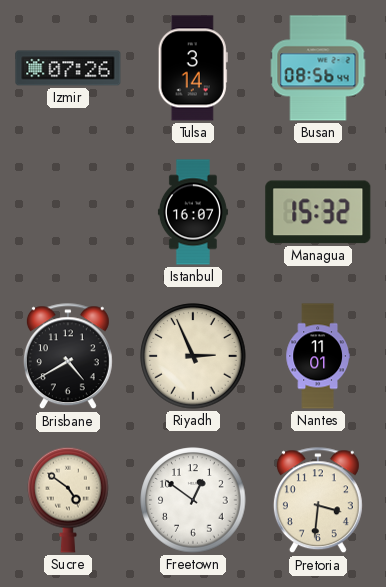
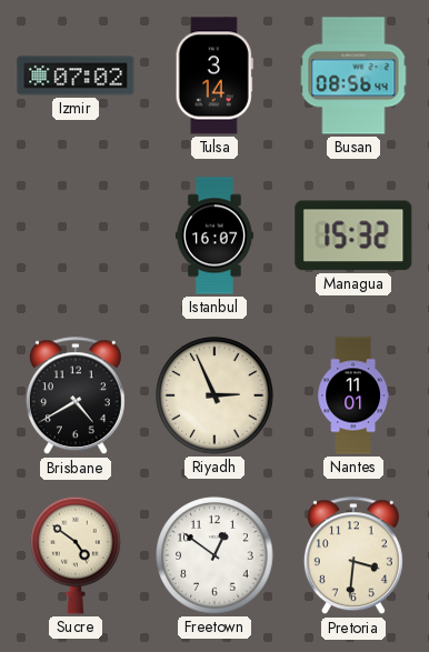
Izmir: 07:26 -> 07:02 (76, 76)
